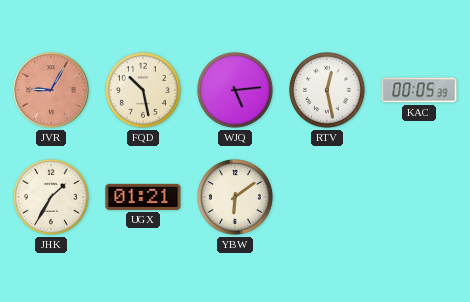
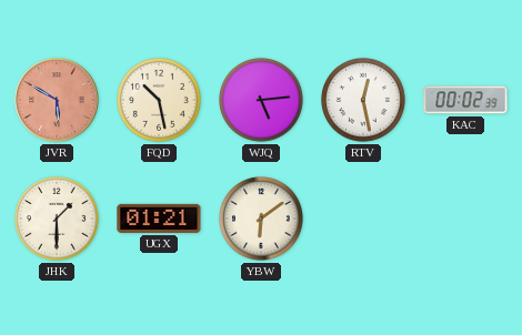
JVR: 9:05 -> 5:50 (57, 100)
KAC: 00:05 -> 00:02 (465, 100)
JHK: 1:35 -> 1:30 (58, 220)
